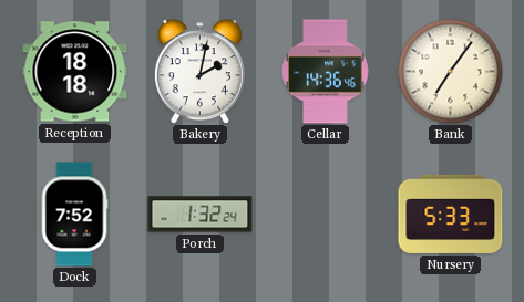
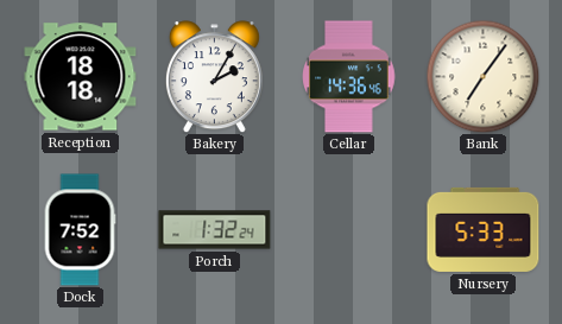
Bakery: 2:02 -> 2:05 (214, 77)
